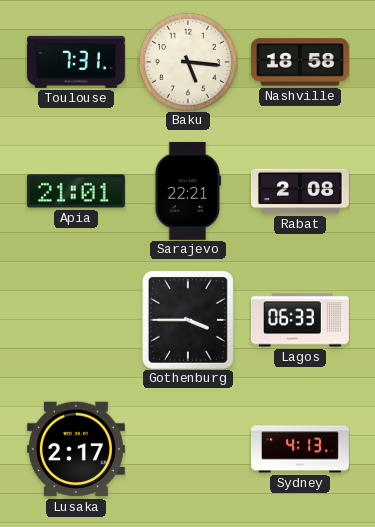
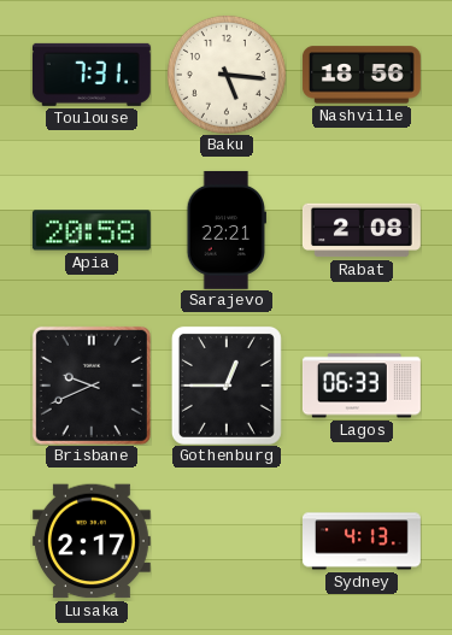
Nashville: 18:58 -> 18:56 (362, 75)
Apia: 21:01 -> 20:58 (92, 230)
Brisbane: none -> 9:41 (92, 386)
Gothenburg: 3:45 -> 12:45 (227, 386)
